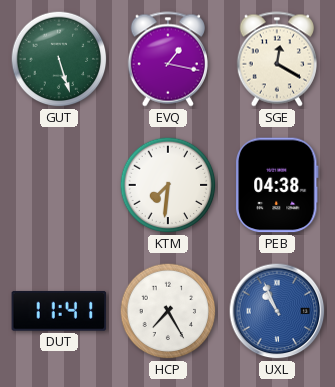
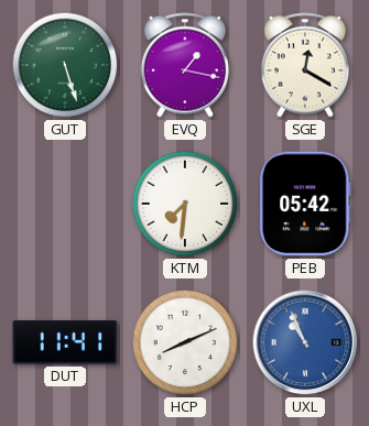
PEB: 04:38 -> 05:42 (305, 204)
HCP: 7:25 -> 8:11 (185, 342)
